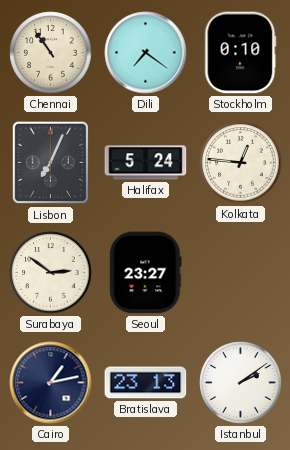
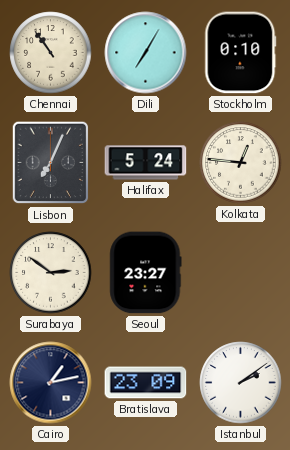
Dili: 7:21 -> 7:05 (146, 53)
Bratislava: 23:13 -> 23:09 (146, 383)
